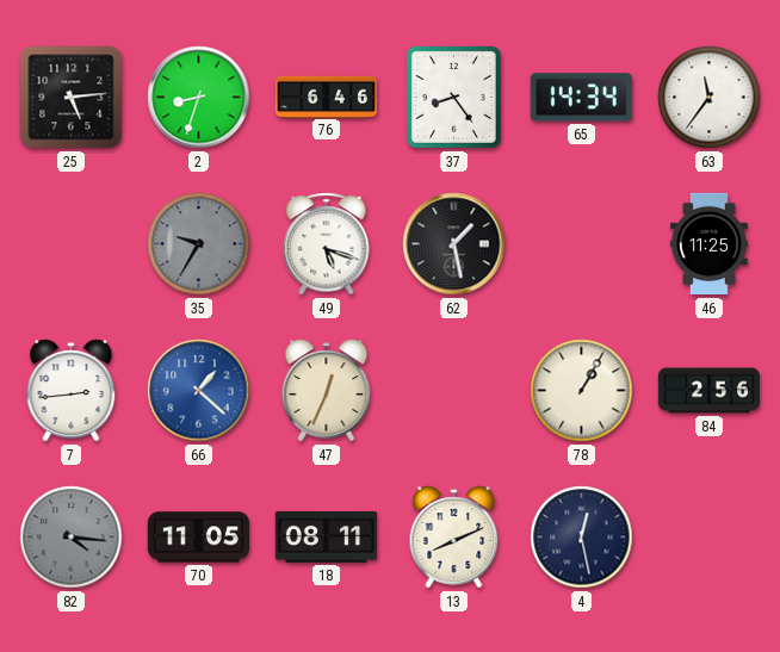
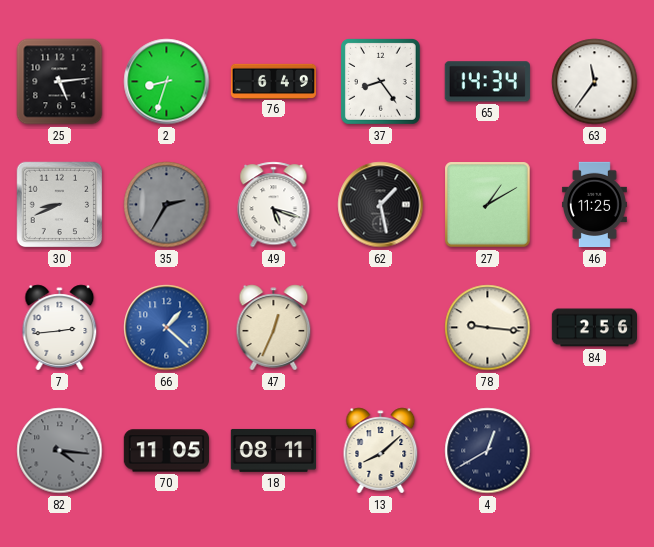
76: 6:46 -> 6:49 (273, 81)
30: none -> 8:41 (60, 205)
35: 9:35 -> 2:35 (167, 205)
27: none -> 1:10 (488, 205)
78: 1:05 -> 9:16 (488, 328)
13: 8:11 -> 8:08 (381, 451)
4: 12:28 -> 12:40 (488, 451)
